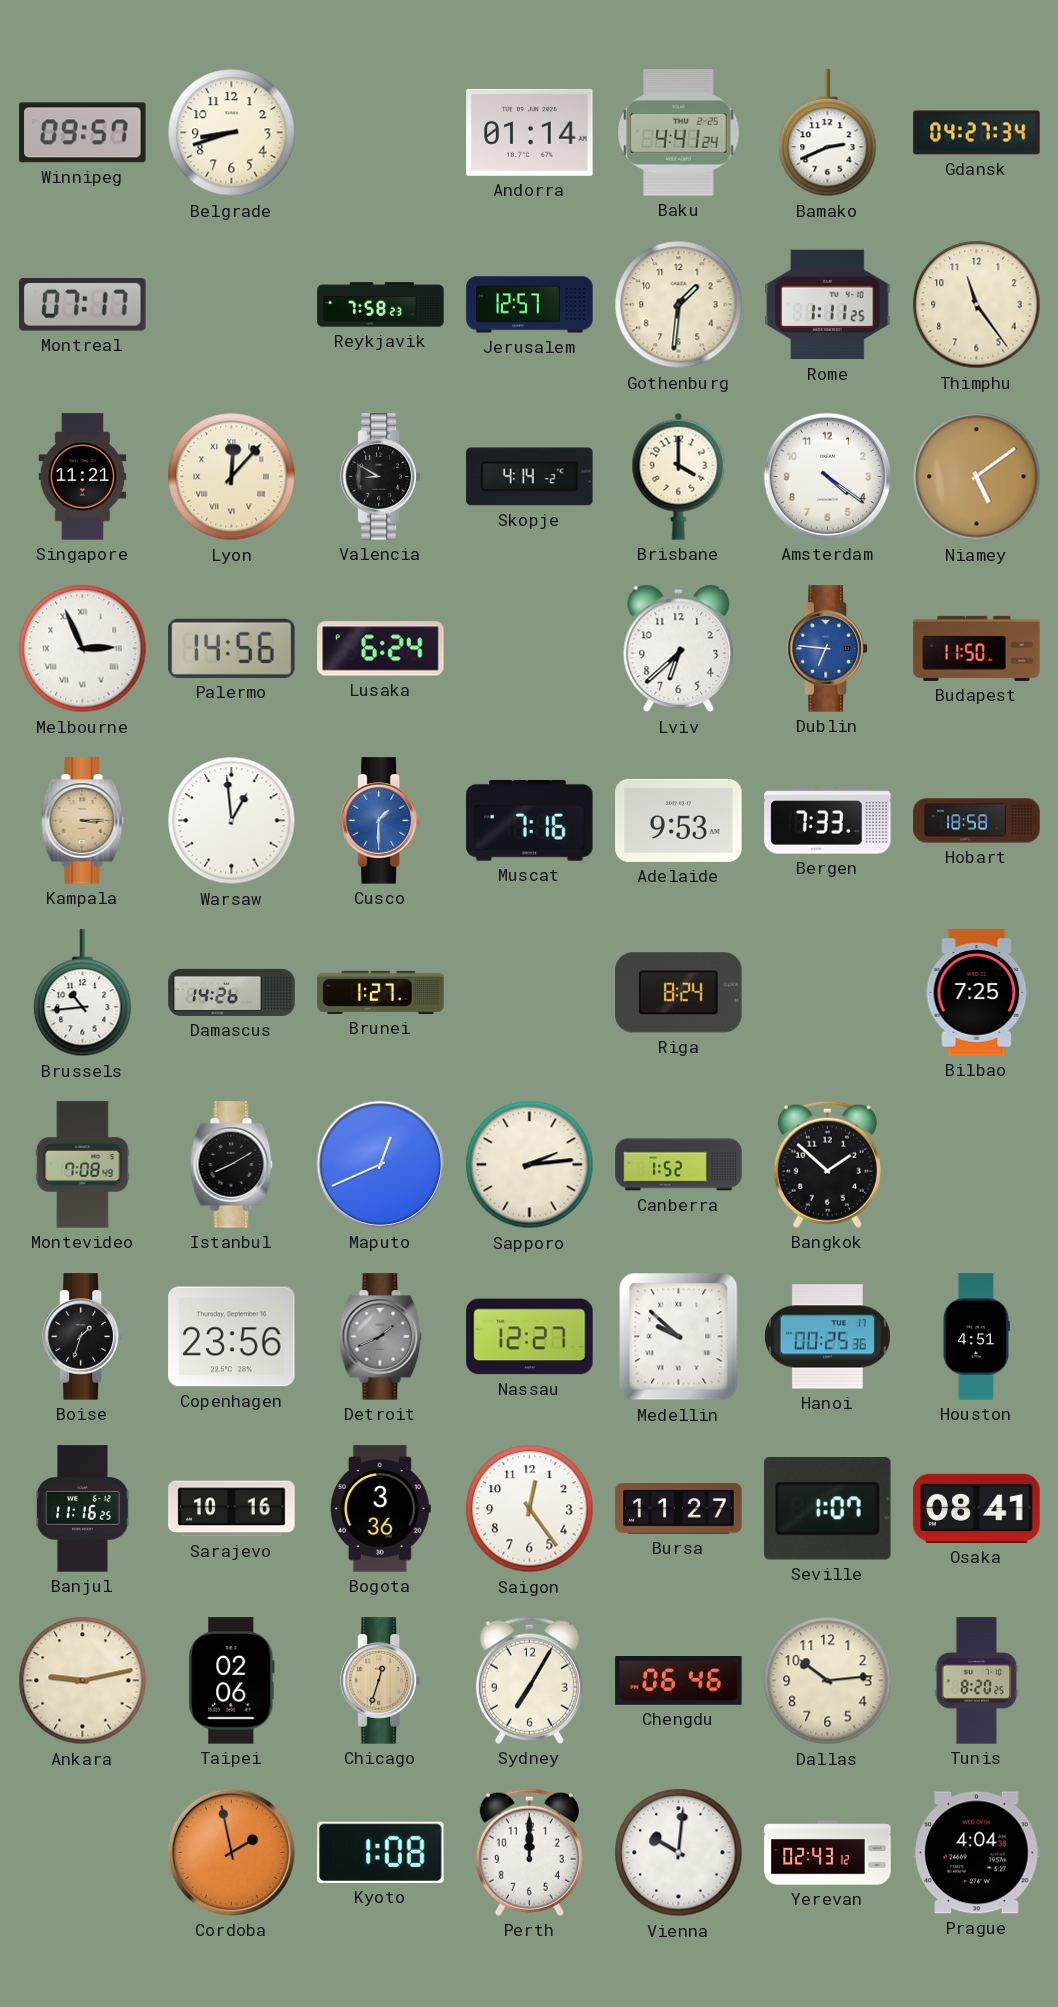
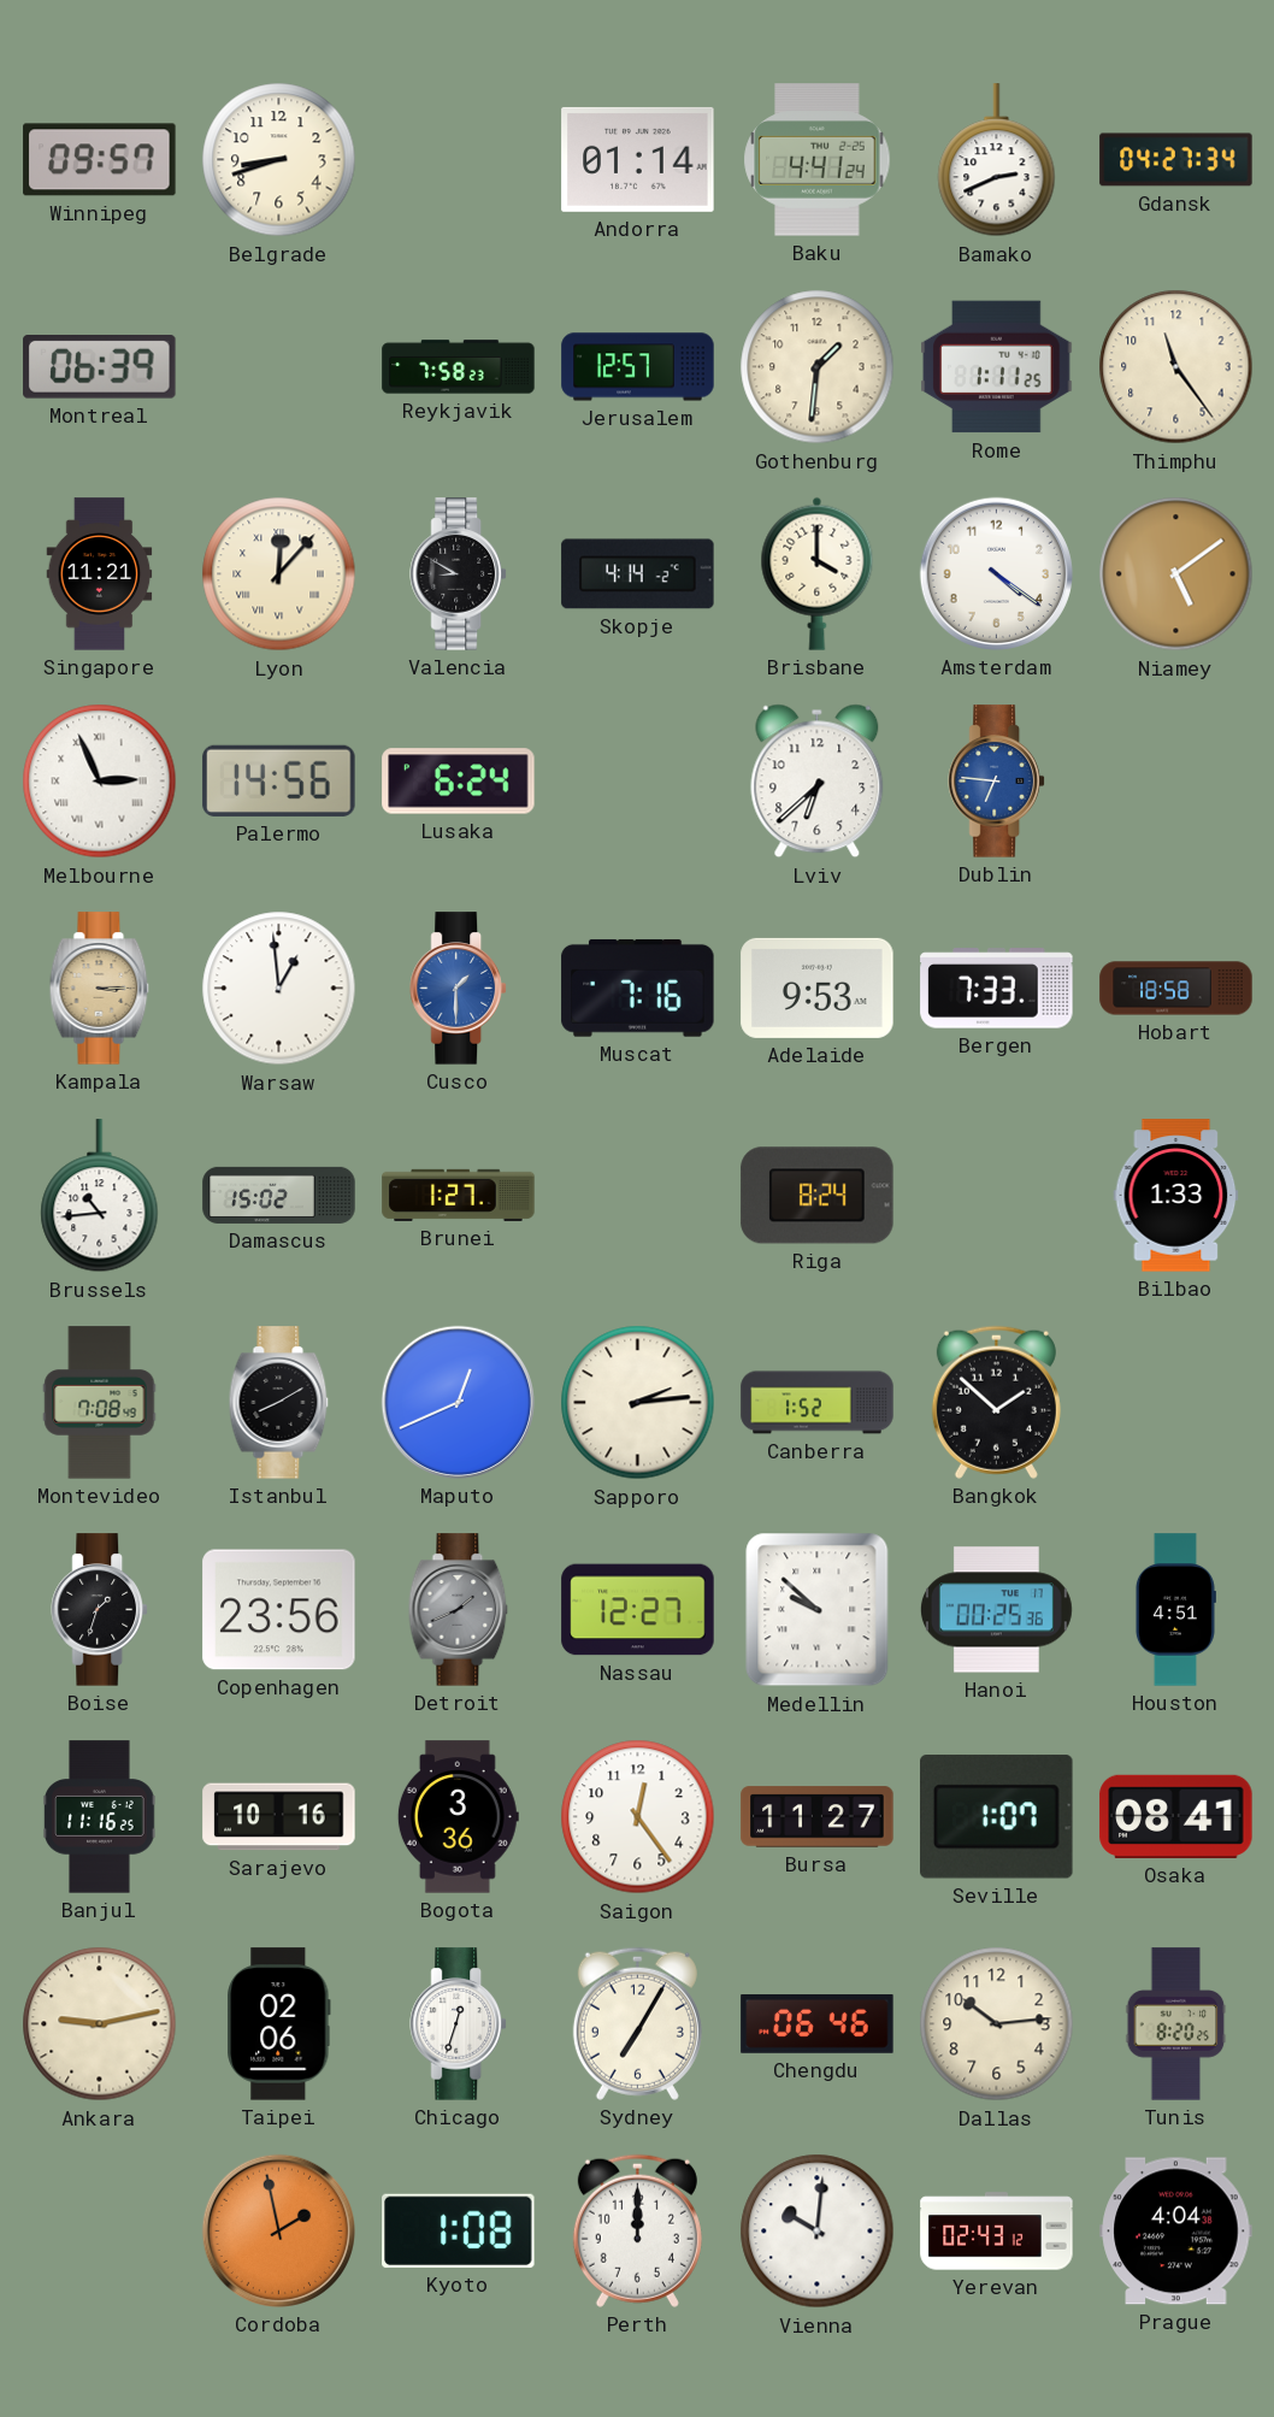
Montreal: 07:17 -> 06:39 (100, 367)
Budapest: 11:50 -> none (977, 648)
Damascus: 14:26 -> 15:02 (279, 1195)
Bilbao: 7:25 -> 1:33 (1176, 1196)
Chicago dial: champagne -> white (459, 2024)
